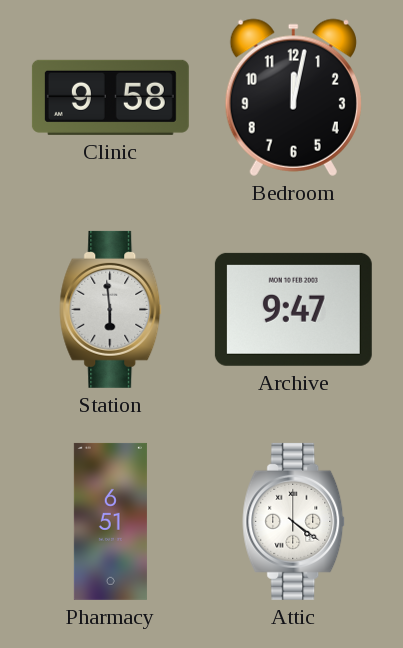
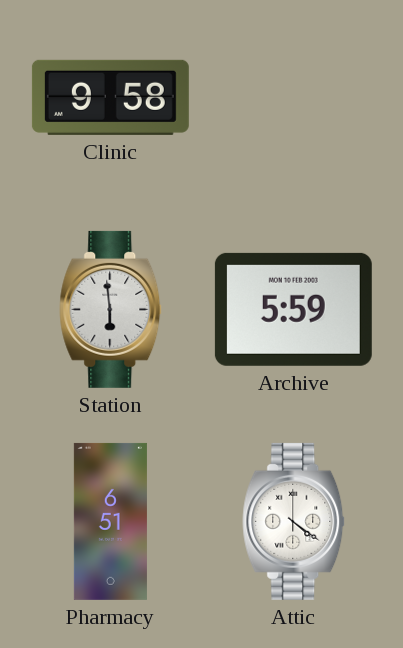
Bedroom: 12:02 -> none (293, 97)
Archive: 9:47 -> 5:59 (293, 309)
